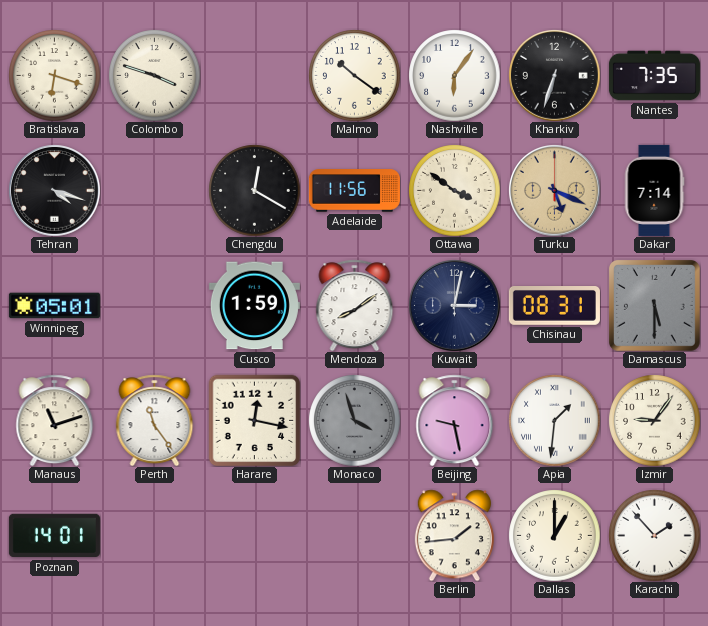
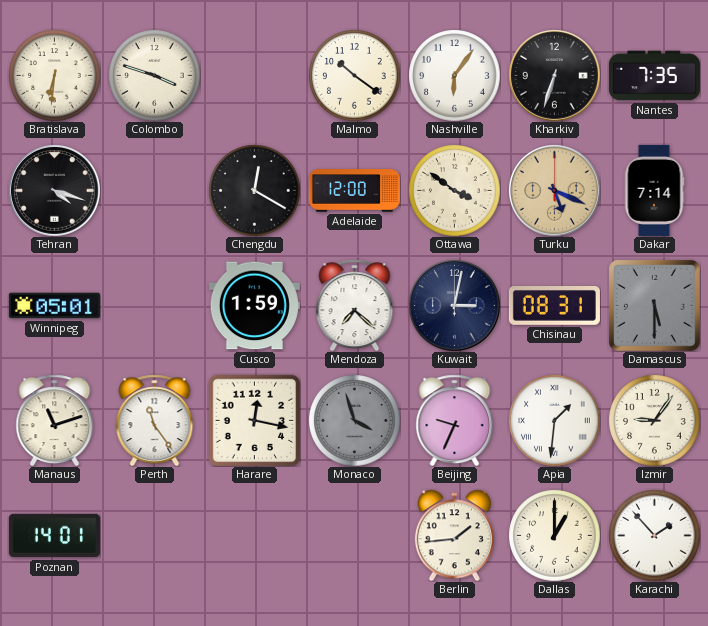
Bratislava: 6:18 -> 6:31 (54, 75)
Adelaide: 11:56 -> 12:00 (354, 191)
Mendoza: 8:09 -> 7:22 (355, 305)
Beijing: 9:28 -> 9:34 (455, 420)
